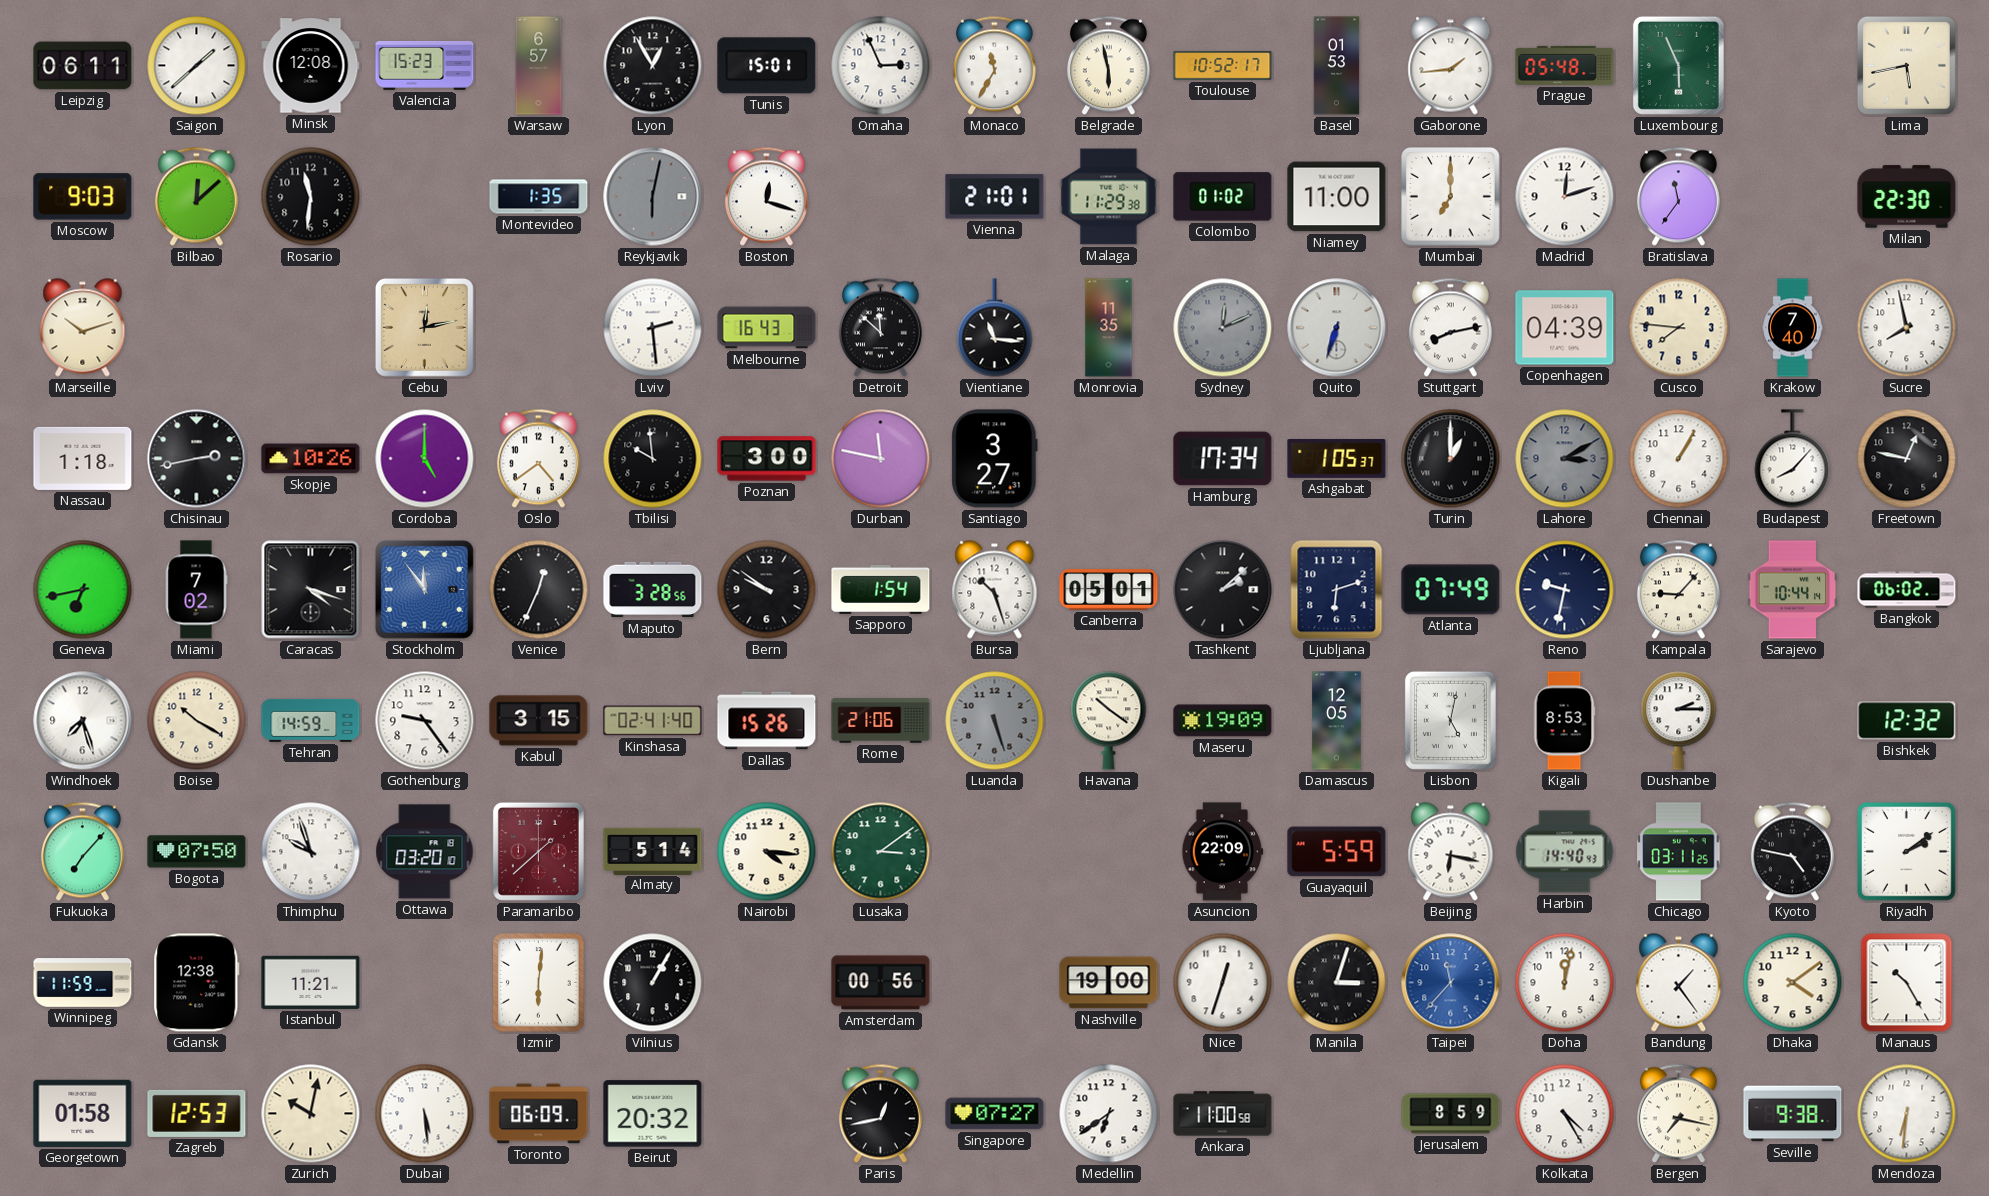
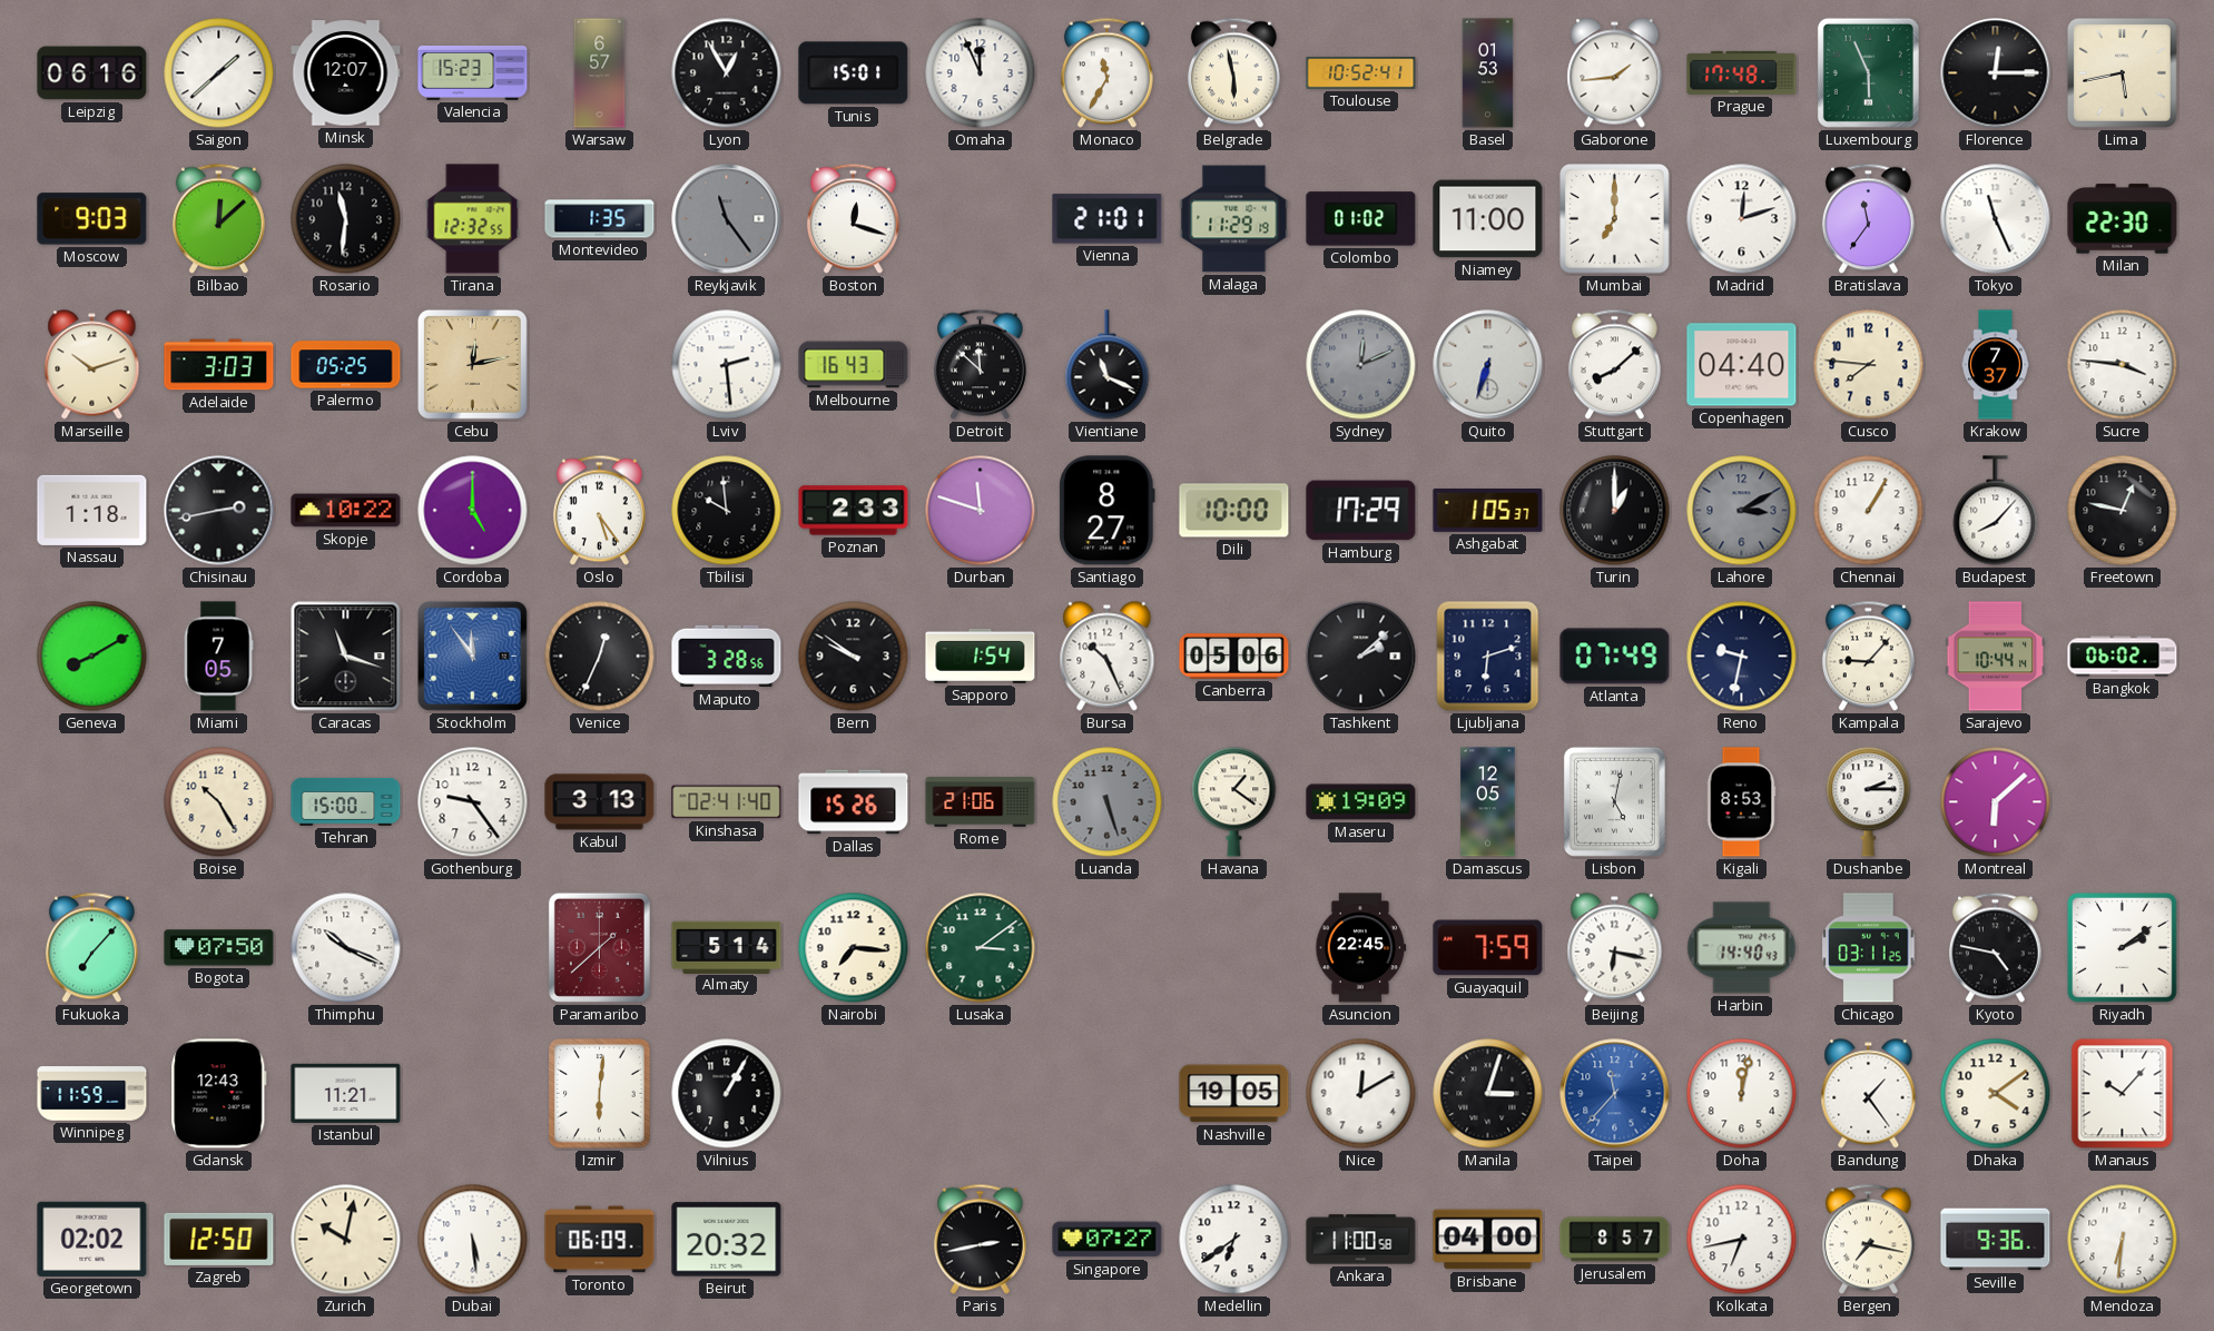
Leipzig: 06:11 -> 06:16 (92, 73)
Minsk: 12:08 -> 12:07 (346, 73)
Omaha: 2:56 -> 11:56 (981, 73)
Toulouse: 10:52:17 -> 10:52:41 (1361, 73)
Prague: 05:48 -> 17:48 (1742, 72)
Florence: none -> 12:15 (1996, 73)
Tirana: none -> 12:32 (473, 219)
Reykjavik: 6:02 -> 11:24 (727, 219)
Malaga: 11:29:38 -> 11:29:19 (1234, 219)
Tokyo: none -> 11:26 (1996, 219)
Adelaide: none -> 3:03 (219, 365)
Palermo: none -> 05:25 (346, 365)
Vientiane: 11:16 -> 11:19 (1108, 365)
Monrovia: 11:35 -> none (1109, 328)
Stuttgart: 8:13 -> 8:08 (1614, 365)
Copenhagen: 04:39 -> 04:40 (1742, 365)
Krakow: 7:40 -> 7:37 (1996, 365)
Sucre: 7:58 -> 3:46 (2123, 365)
Skopje: 10:26 -> 10:22 (346, 511)
Oslo: 4:39 -> 5:24 (599, 511)
Poznan: 3:00 -> 2:33 (854, 511)
Durban: 11:47 -> 11:48 (981, 511)
Santiago: 3:27 -> 8:27 (1108, 511)
Dili: none -> 10:00 (1234, 511)
Hamburg: 17:34 -> 17:29 (1361, 511)
Geneva: 6:43 -> 8:10 (92, 657)
Miami: 7:02 -> 7:05 (218, 657)
Caracas: 4:18 -> 11:18 (346, 657)
Bursa: 10:27 -> 10:26 (1108, 657)
Canberra: 05:01 -> 05:06 (1234, 657)
Windhoek: 7:27 -> none (83, 721)
Boise: 10:20 -> 10:25 (219, 802)
Tehran: 14:59 -> 15:00 (346, 801)
Kabul: 3:15 -> 3:13 (600, 802)
Havana: 10:21 -> 1:21 (1234, 802)
Montreal: none -> 6:08 (1996, 802)
Bishkek: 12:32 -> none (1907, 721)
Thimphu: 9:57 -> 10:19 (346, 948)
Ottawa: 03:20 -> none (425, 852)
Nairobi: 4:16 -> 7:16 (854, 948)
Asuncion: 22:09 -> 22:45 (1361, 948)
Guayaquil: 5:59 -> 7:59 (1488, 948)
Gdansk: 12:38 -> 12:43 (219, 1094)
Amsterdam: 00:56 -> none (881, 983)
Nashville: 19:00 -> 19:05 (1234, 1094)
Nice: 12:33 -> 12:10 (1361, 1094)
Manaus: 10:25 -> 10:07 (2123, 1094)
Georgetown: 01:58 -> 02:02 (92, 1239)
Zagreb: 12:53 -> 12:50 (219, 1239)
Paris: 12:43 -> 2:43 (980, 1240)
Brisbane: none -> 04:00 (1488, 1240)
Jerusalem: 8:59 -> 8:57 (1615, 1240)
Kolkata: 4:25 -> 6:43 (1742, 1240)
Seville: 9:38 -> 9:36 (1996, 1240)
